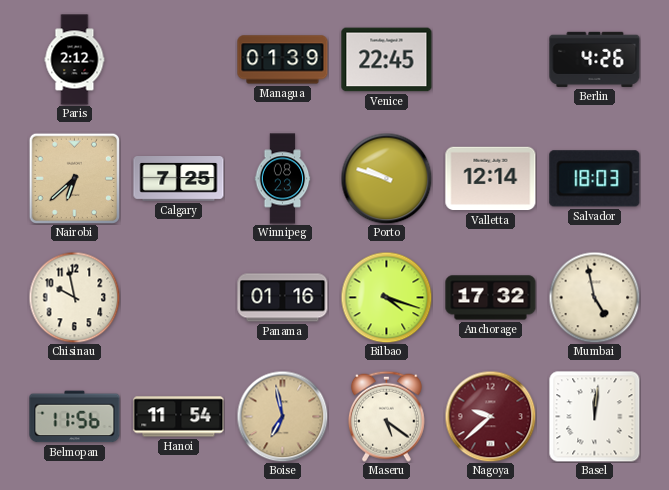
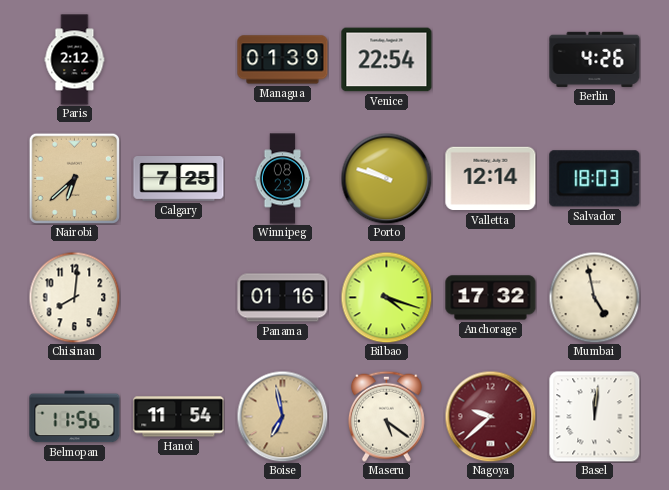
Venice: 22:45 -> 22:54 (387, 60)
Chisinau: 9:58 -> 8:01 (74, 297)
